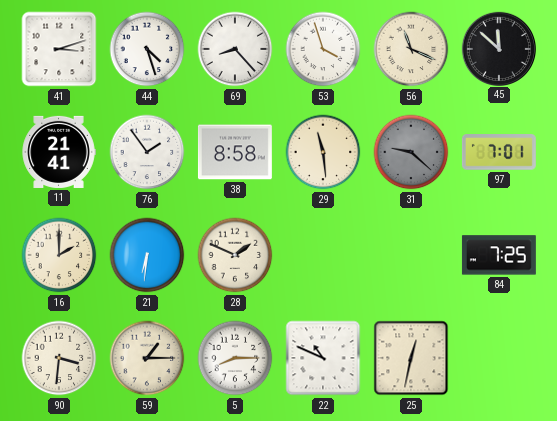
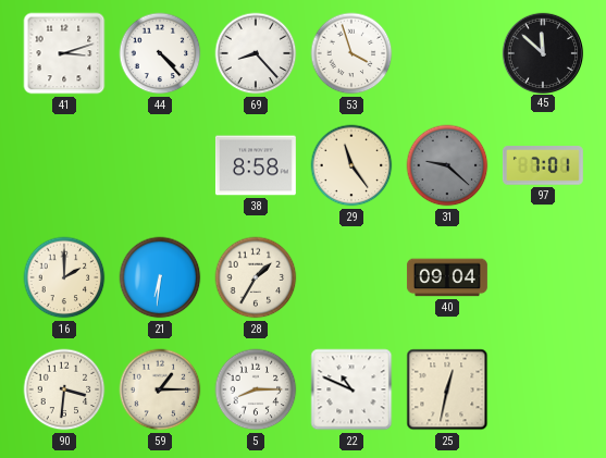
44: 4:27 -> 4:23 (160, 53)
56: 11:19 -> none (411, 49)
11: 21:41 -> none (59, 152)
76: 1:54 -> none (147, 152)
29: 11:29 -> 11:24 (351, 165)
28: 1:49 -> 1:35 (256, 277)
40: none -> 09:04 (447, 277)
84: 7:25 -> none (499, 255)
